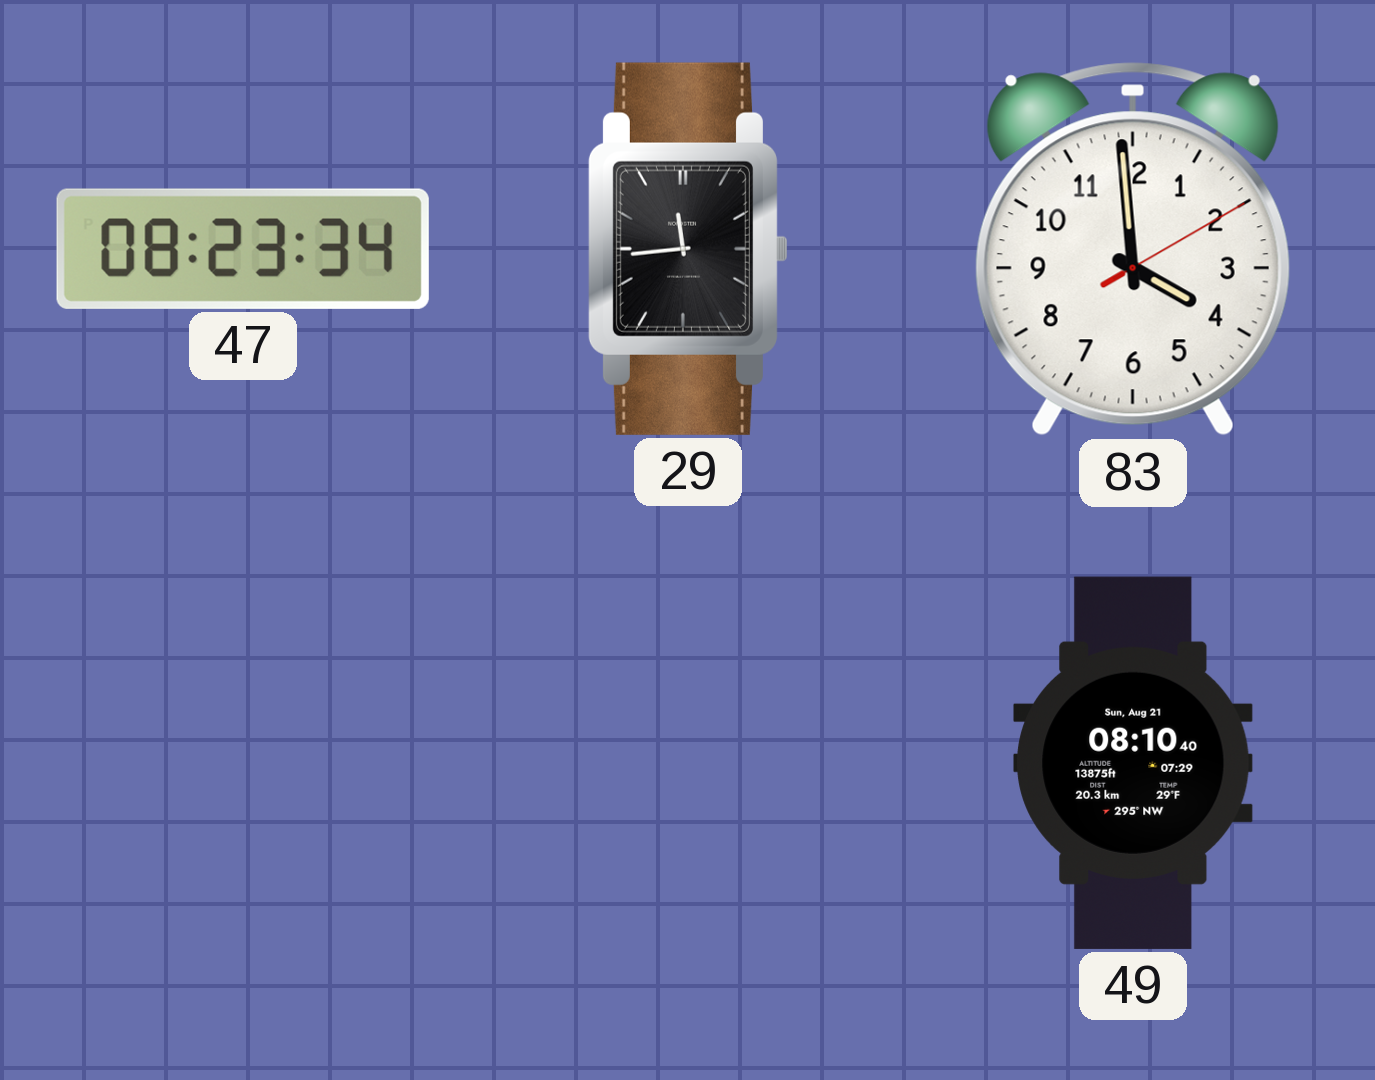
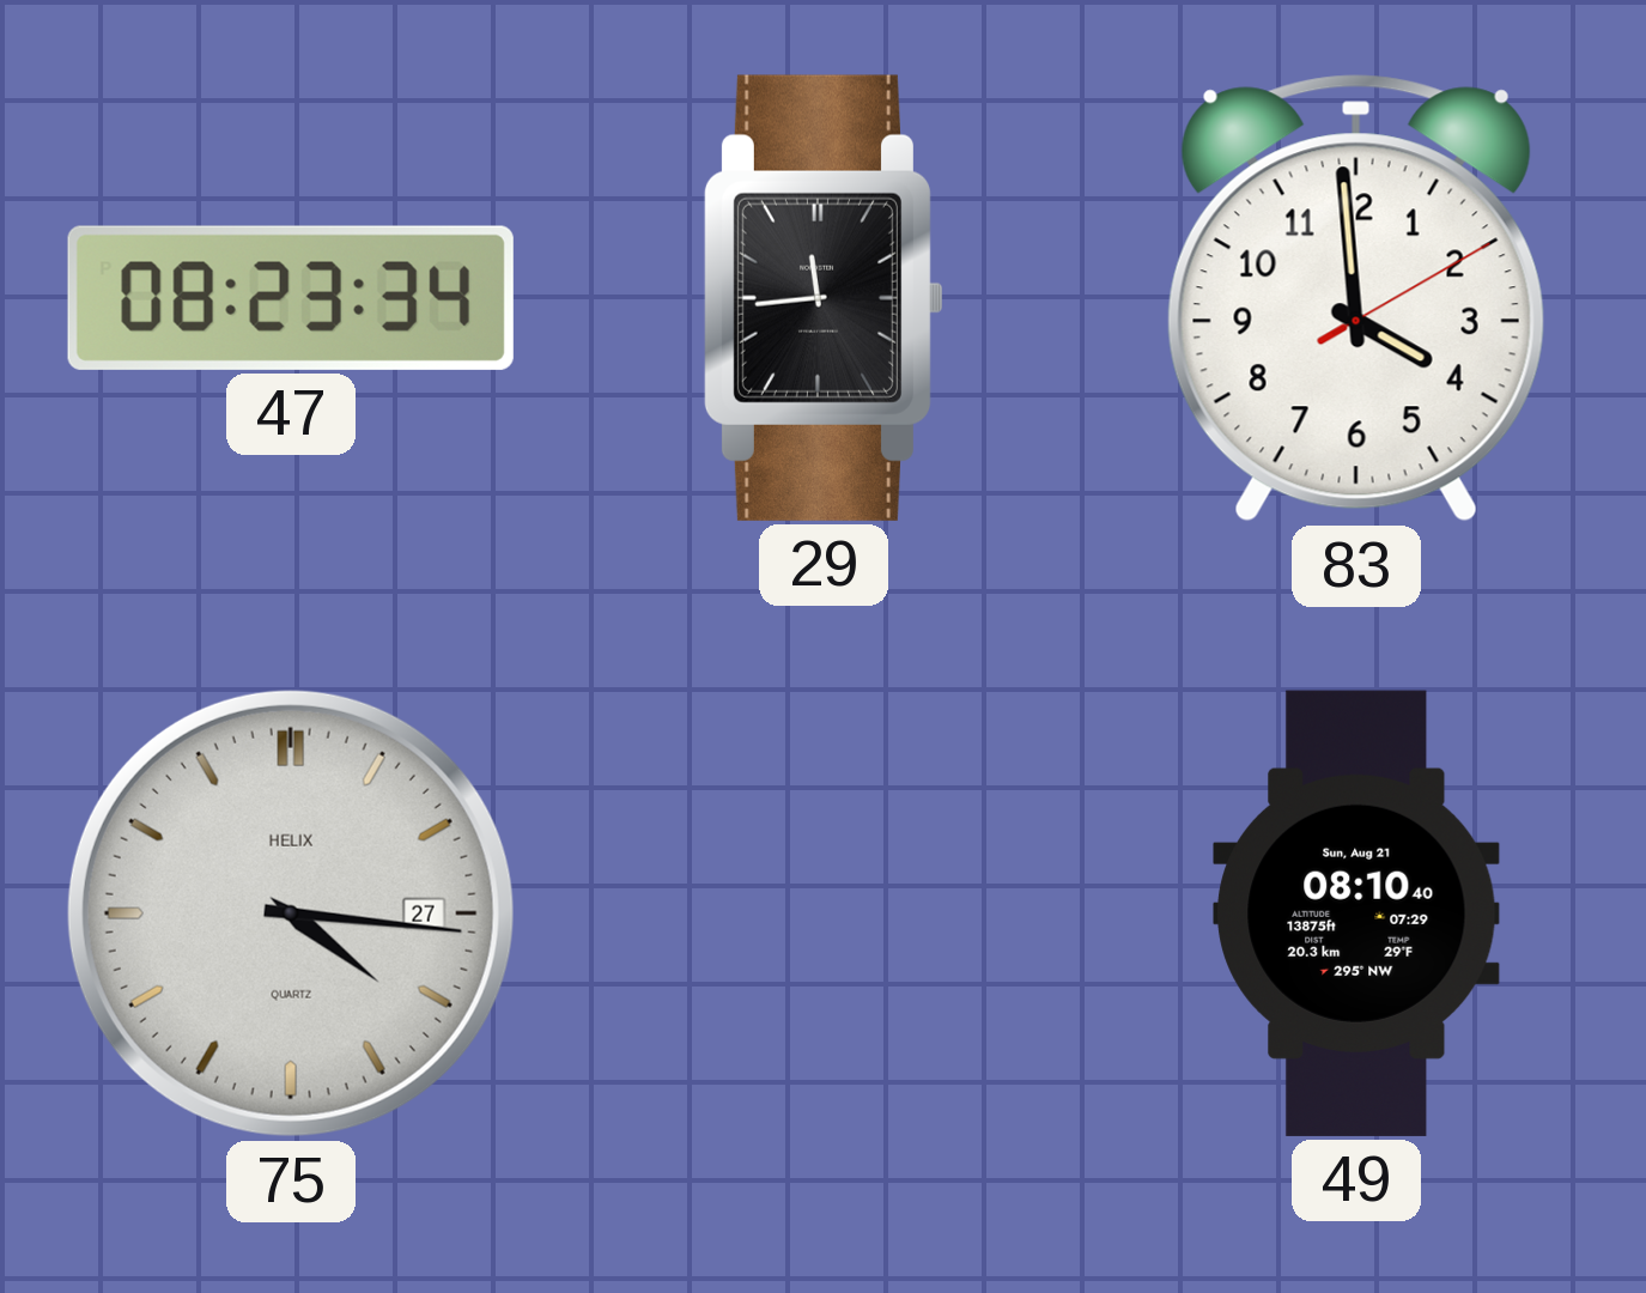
75: none -> 4:16 (291, 913)
